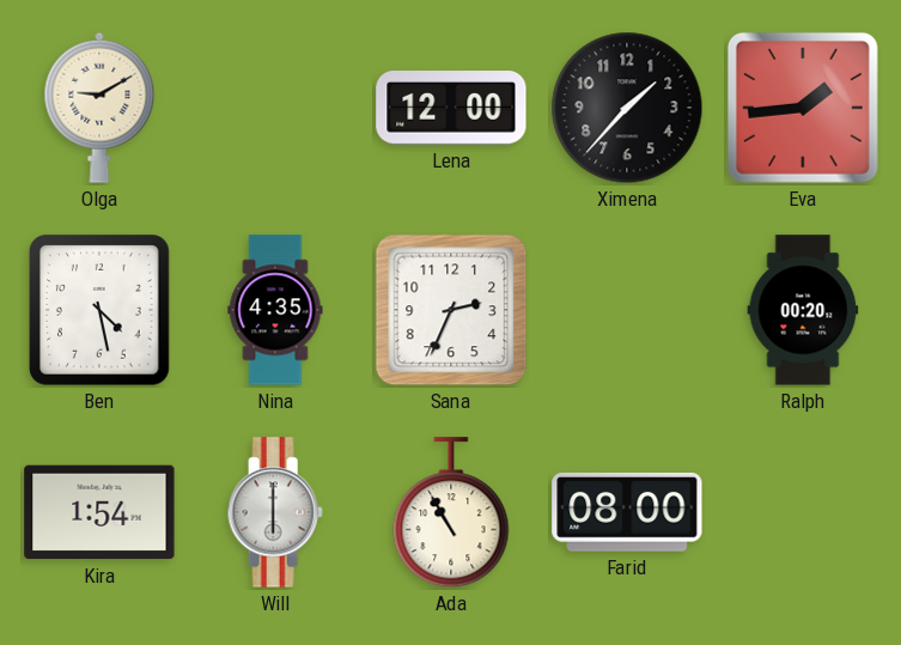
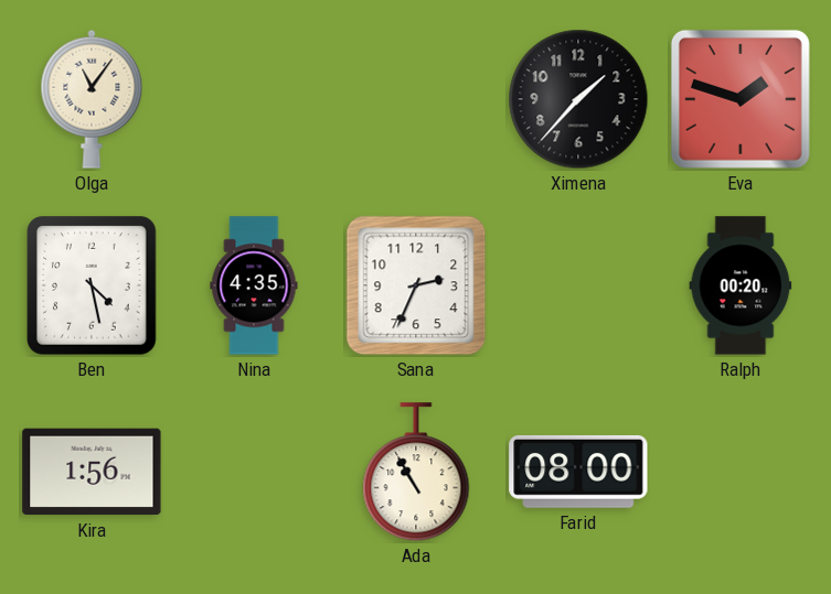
Olga: 9:10 -> 11:06 (92, 99)
Lena: 12:00 -> none (451, 108)
Eva: 1:44 -> 1:48 (741, 99)
Kira: 1:54 -> 1:56 (92, 472)
Will: 6:00 -> none (275, 512)
